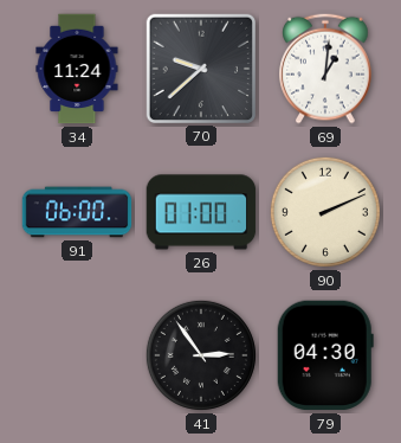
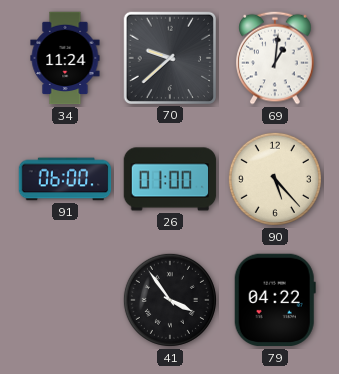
90: 2:11 -> 5:23 (275, 179)
41: 2:54 -> 3:54 (170, 300)
79: 04:30 -> 04:22 (275, 300)
